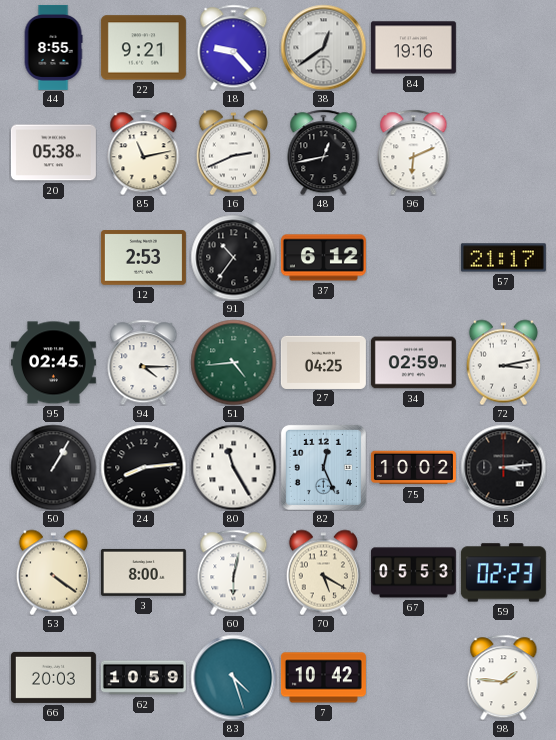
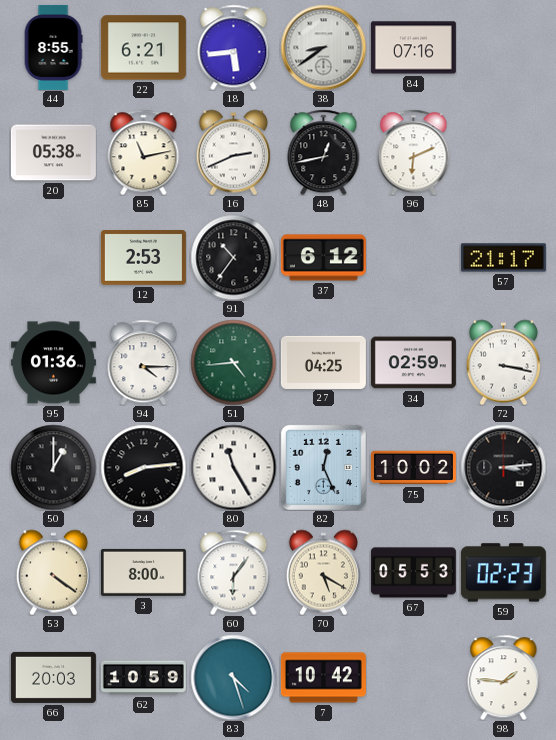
22: 9:21 -> 6:21 (143, 48)
18: 9:23 -> 5:44 (234, 47)
38: 12:39 -> 8:39 (323, 47)
84: 19:16 -> 07:16 (413, 48)
95: 02:45 -> 01:36 (53, 363)
72: 3:13 -> 3:17 (503, 362)
50: 1:05 -> 1:00 (53, 467)
60: 6:02 -> 6:06 (234, 572)
